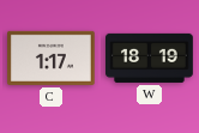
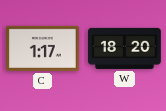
W: 18:19 -> 18:20 (125, 48)
